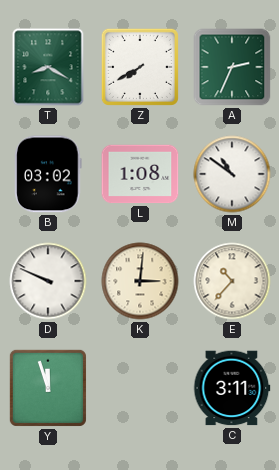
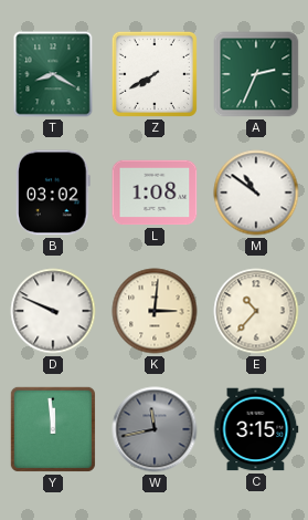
Y: 11:57 -> 11:59 (53, 429)
W: none -> 11:43 (155, 429)
C: 3:11 -> 3:15 (256, 429)
